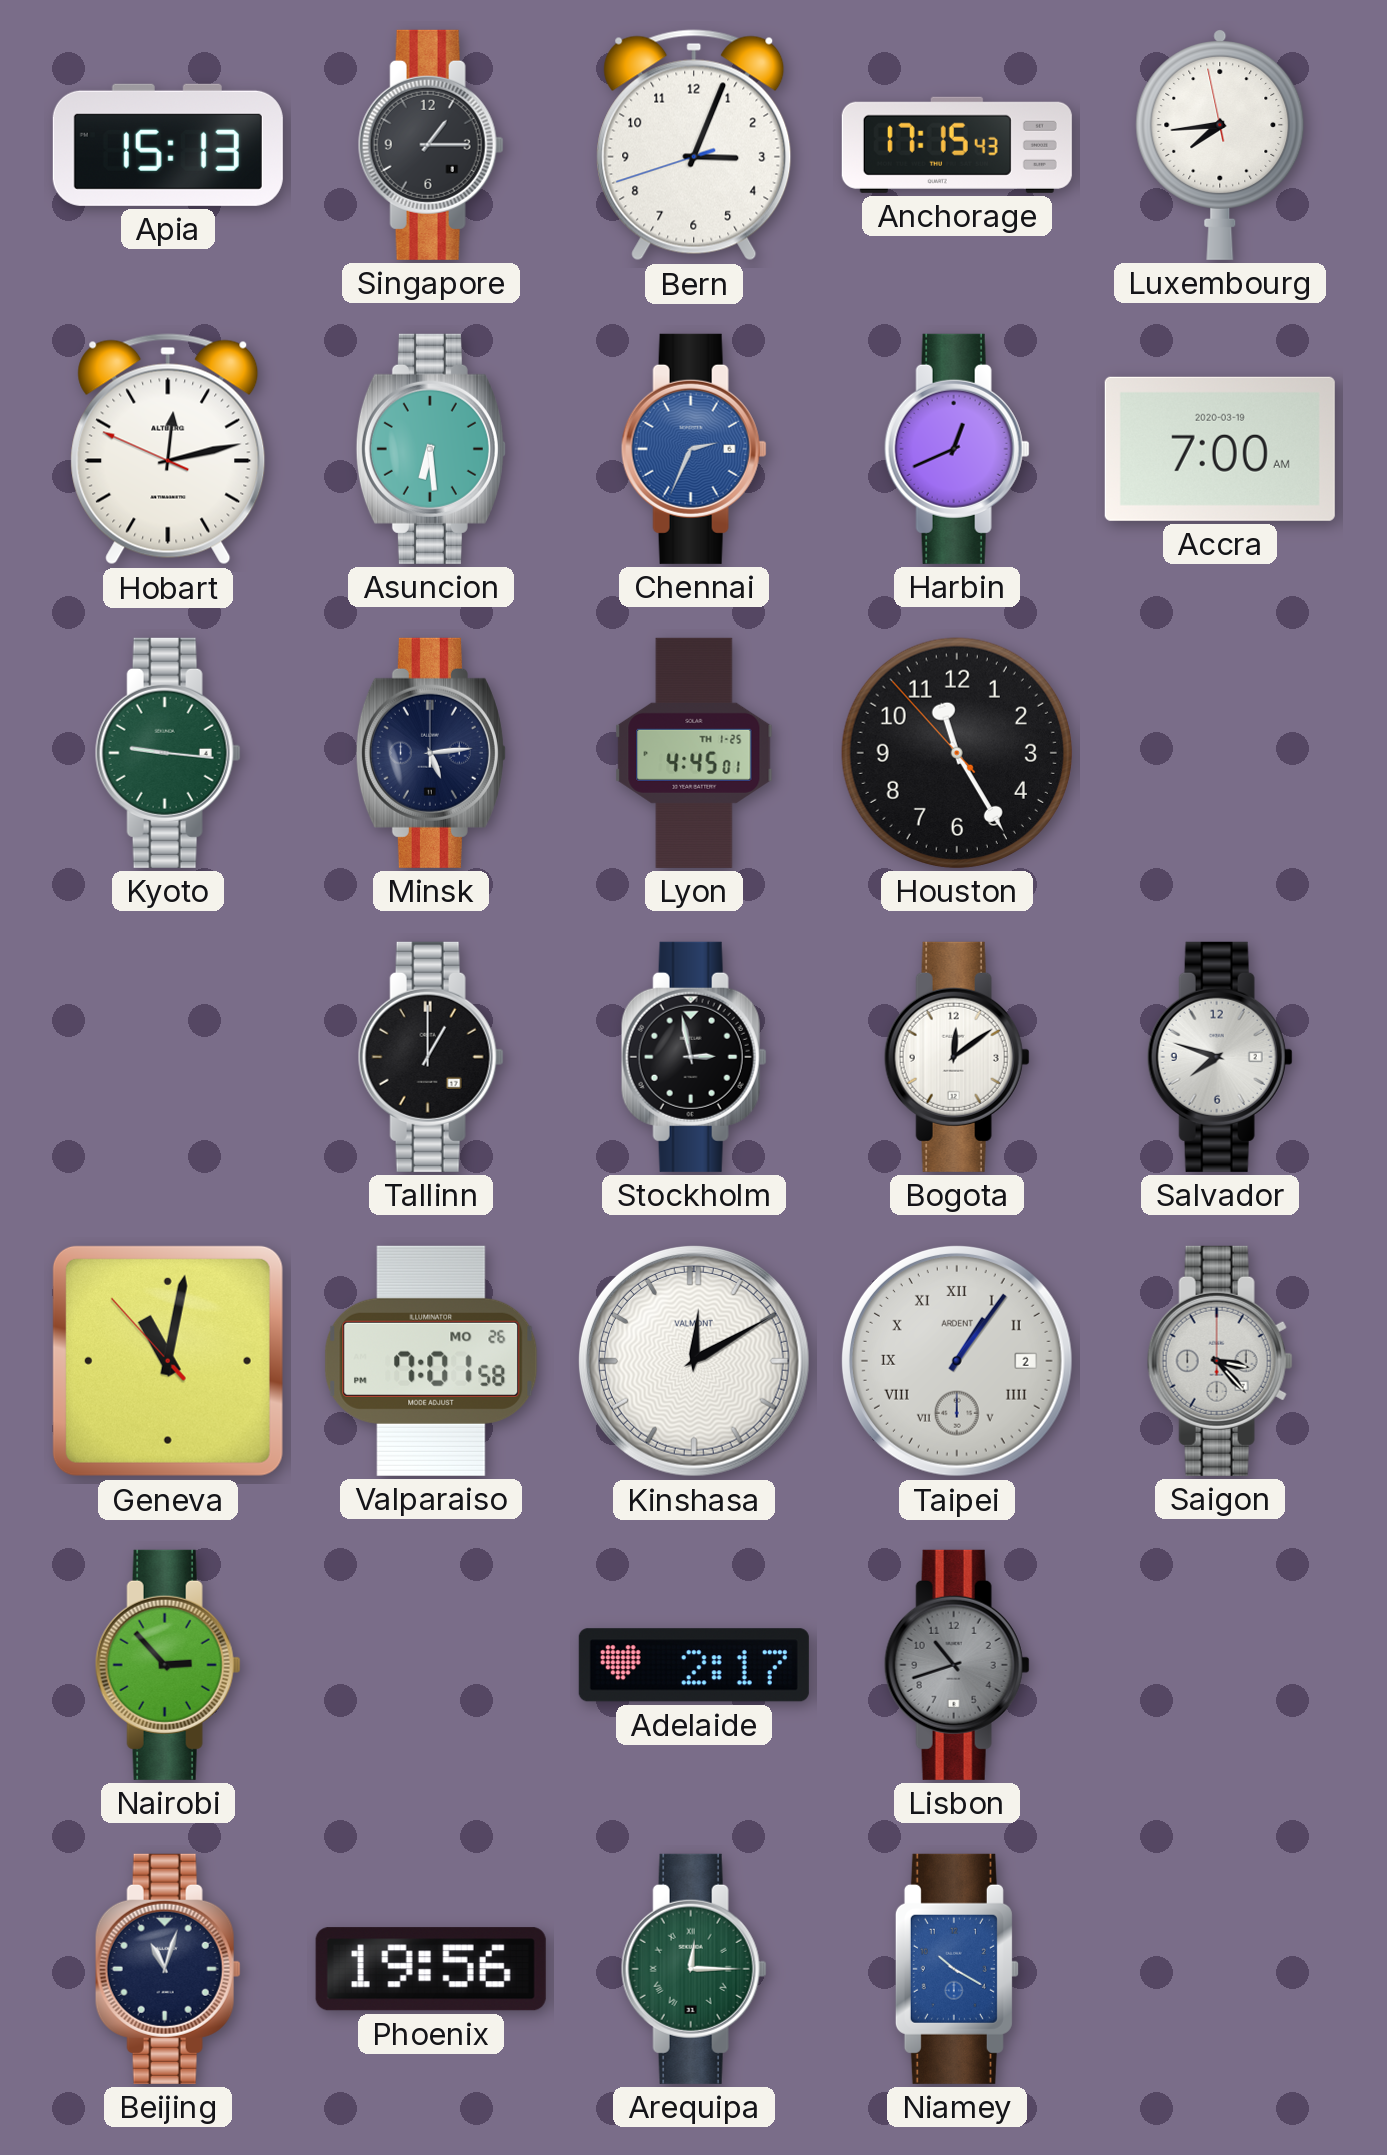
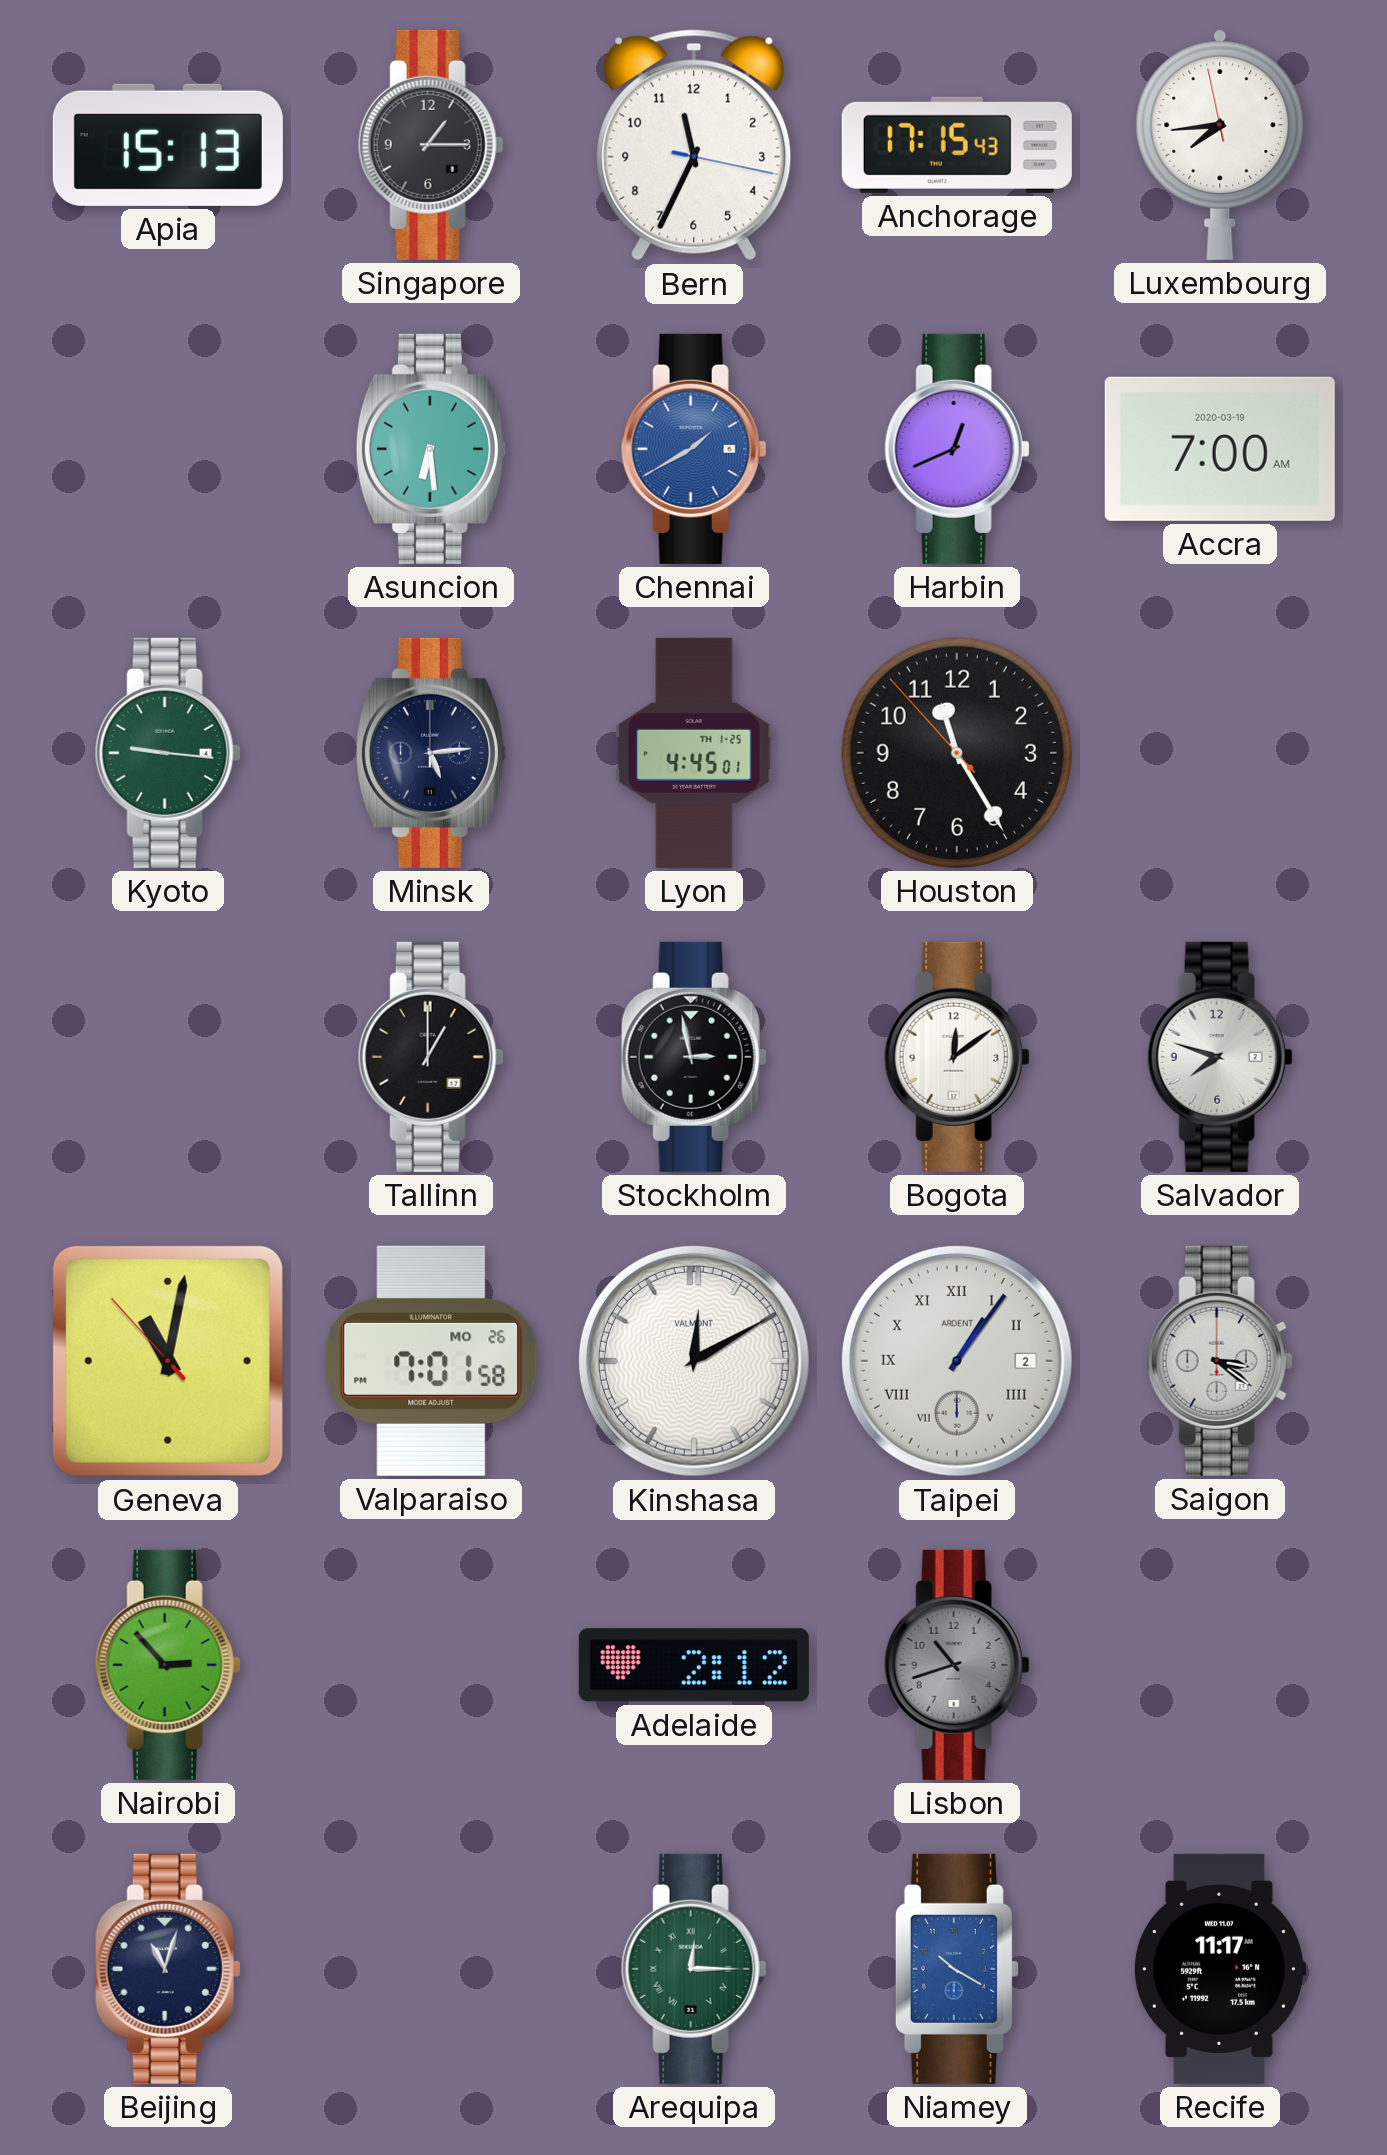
Bern: 3:03 -> 11:34 (694, 145)
Hobart: 12:12 -> none (168, 449)
Chennai: 2:34 -> 1:40 (694, 449)
Saigon: 3:23 -> 3:21 (1220, 1361)
Adelaide: 2:17 -> 2:12 (694, 1665)
Phoenix: 19:56 -> none (431, 1969)
Recife: none -> 11:17 (1219, 1969)
